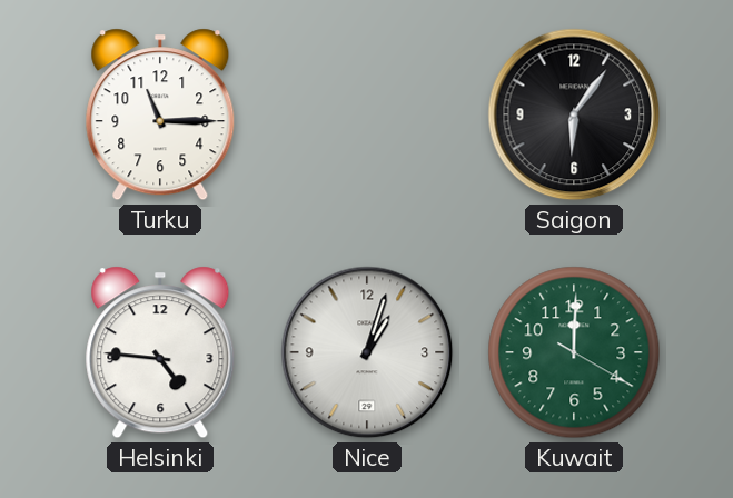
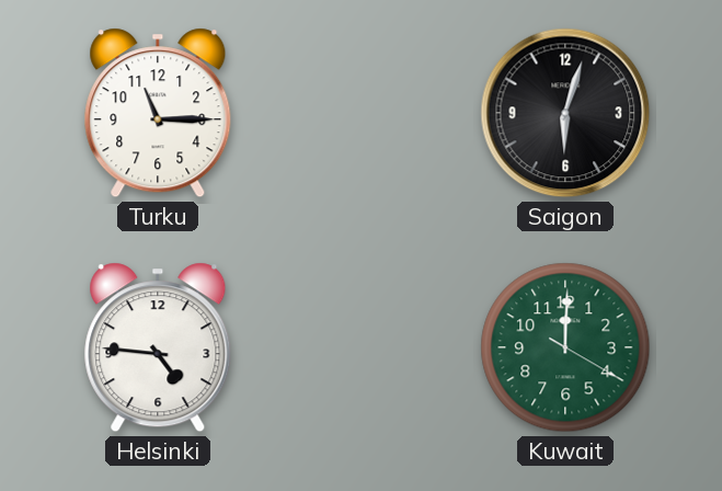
Saigon: 6:06 -> 6:03 (565, 113)
Nice: 1:03 -> none (367, 352)
